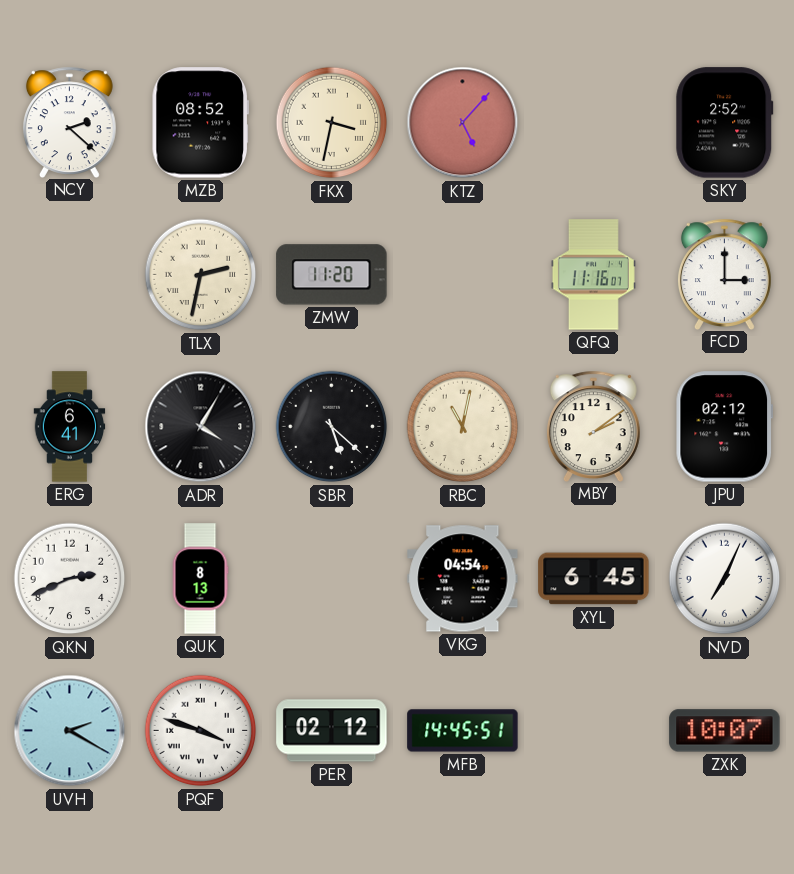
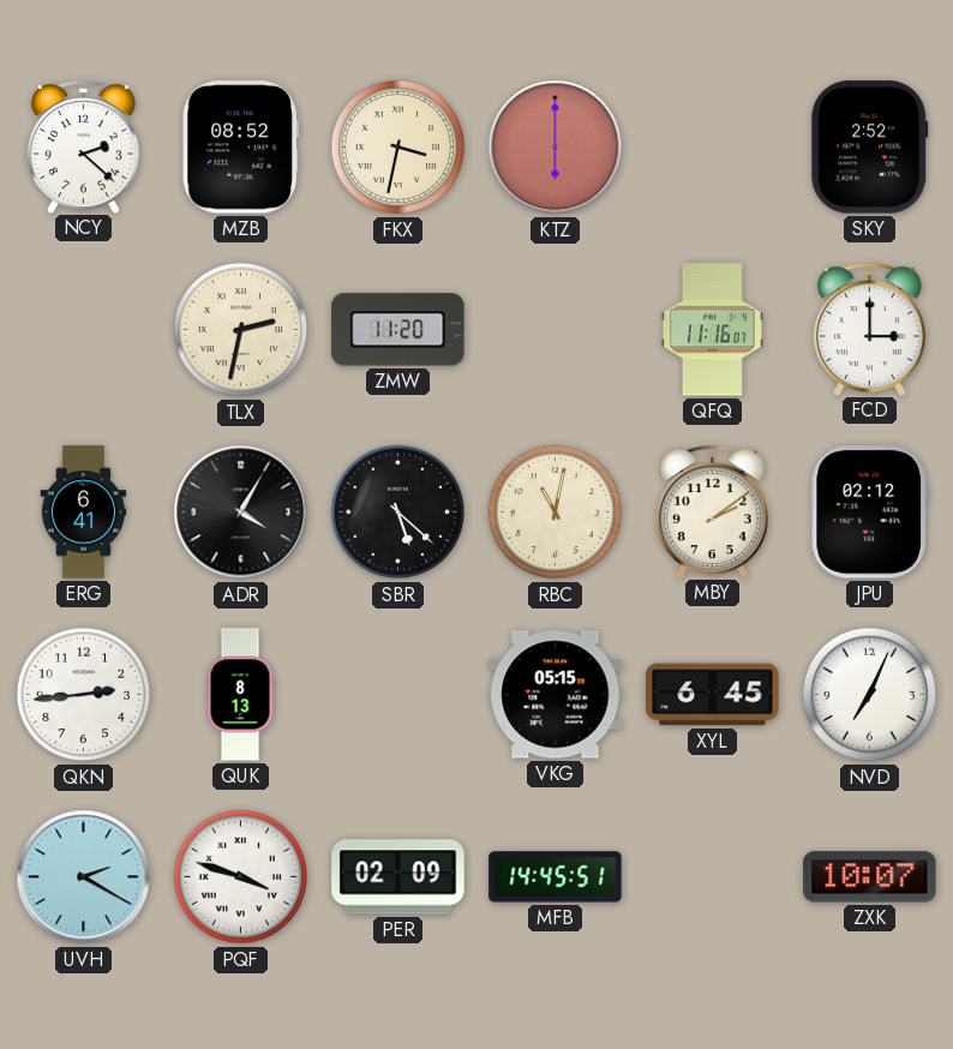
KTZ: 5:07 -> 6:00 (556, 148)
QKN: 2:41 -> 2:44 (84, 695)
VKG: 04:54 -> 05:15 (556, 695)
PER: 02:12 -> 02:09 (398, 877)
